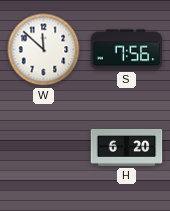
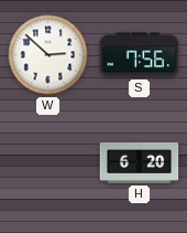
W: 11:52 -> 2:52 (48, 55)
